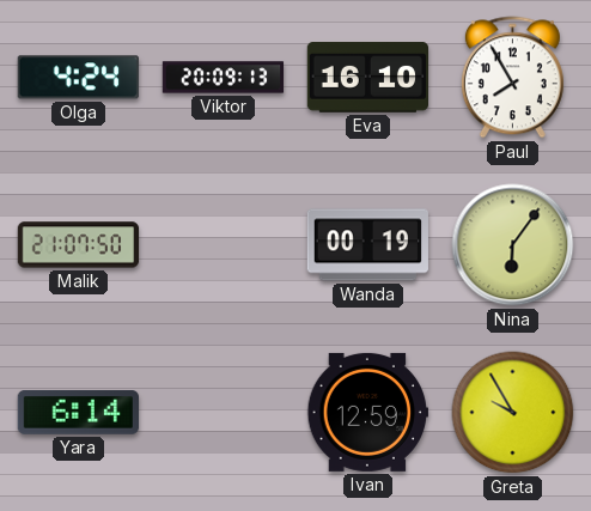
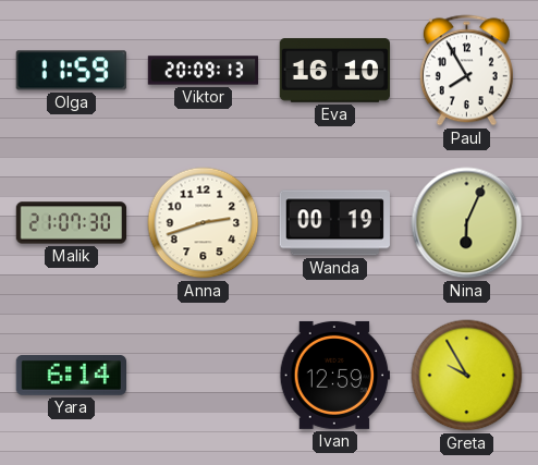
Olga: 4:24 -> 11:59 (71, 71)
Malik: 21:07:50 -> 21:07:30 (72, 223)
Anna: none -> 2:42 (204, 223)
Nina: 6:06 -> 6:04 (467, 223)
